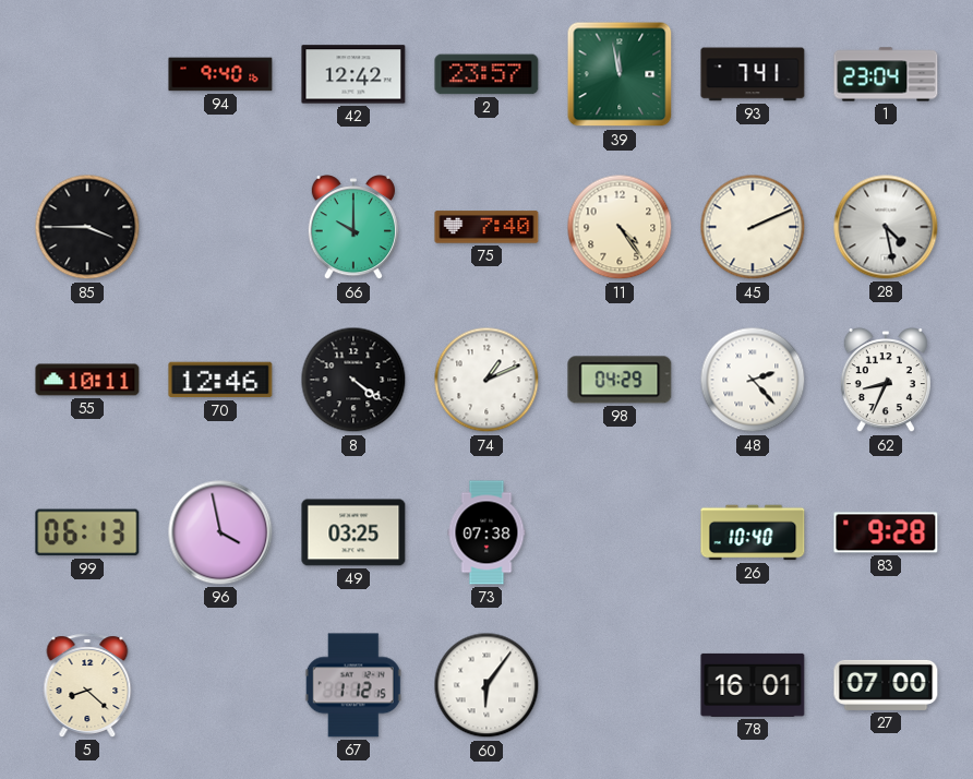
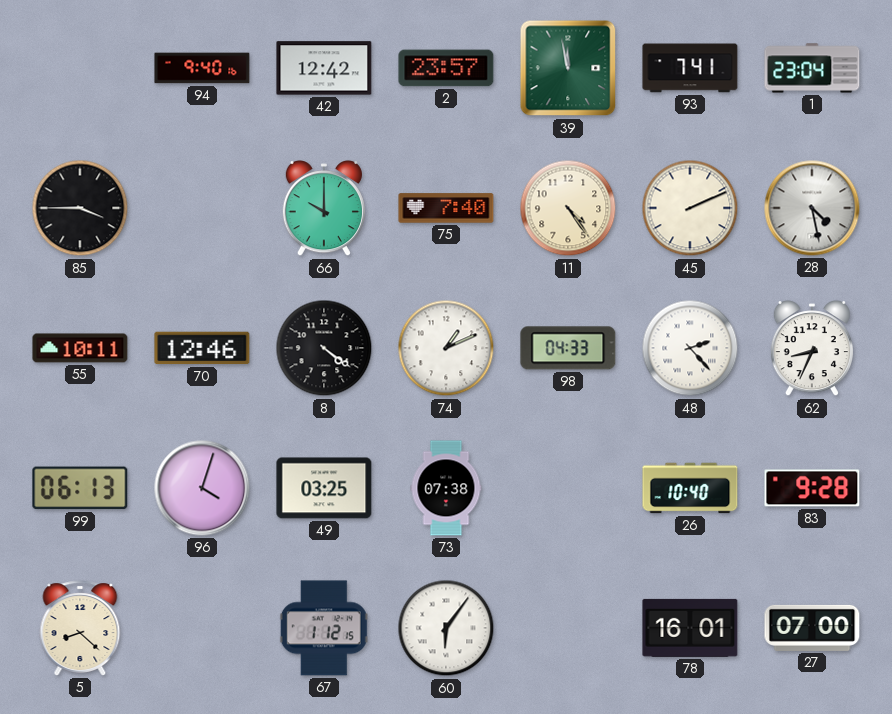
98: 04:29 -> 04:33 (568, 348)
96: 3:58 -> 4:03 (202, 488)
